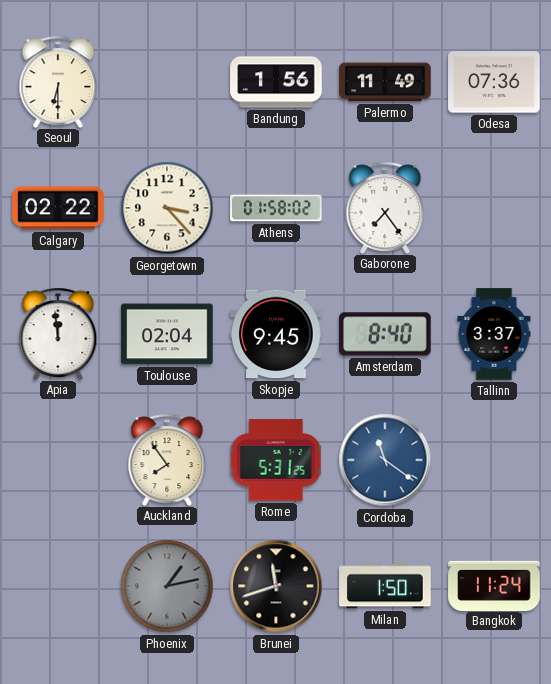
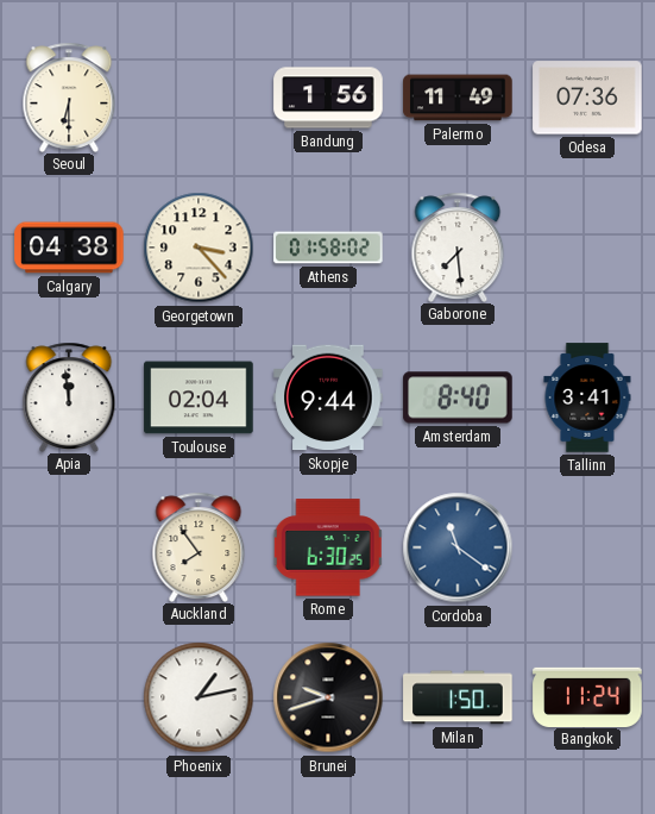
Calgary: 02:22 -> 04:38 (69, 248)
Gaborone: 7:24 -> 7:29 (458, 246)
Skopje: 9:45 -> 9:44 (328, 397)
Tallinn: 3:37 -> 3:41 (587, 397)
Rome: 5:31 -> 6:30 (328, 547)
Phoenix dial: grey -> white (199, 697)
Brunei: 11:42 -> 9:42 (328, 697)
